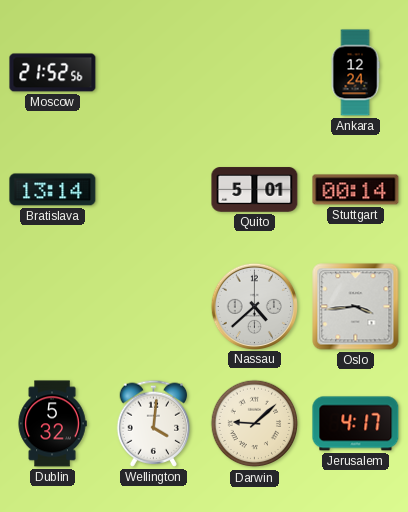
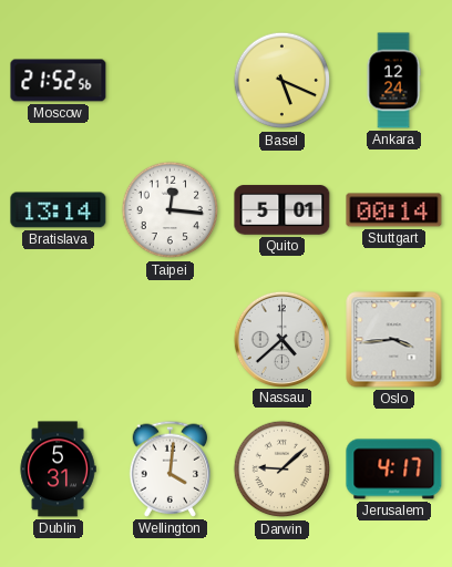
Basel: none -> 5:19 (282, 81)
Taipei: none -> 12:16 (171, 210)
Dublin: 5:32 -> 5:31 (58, 470)
